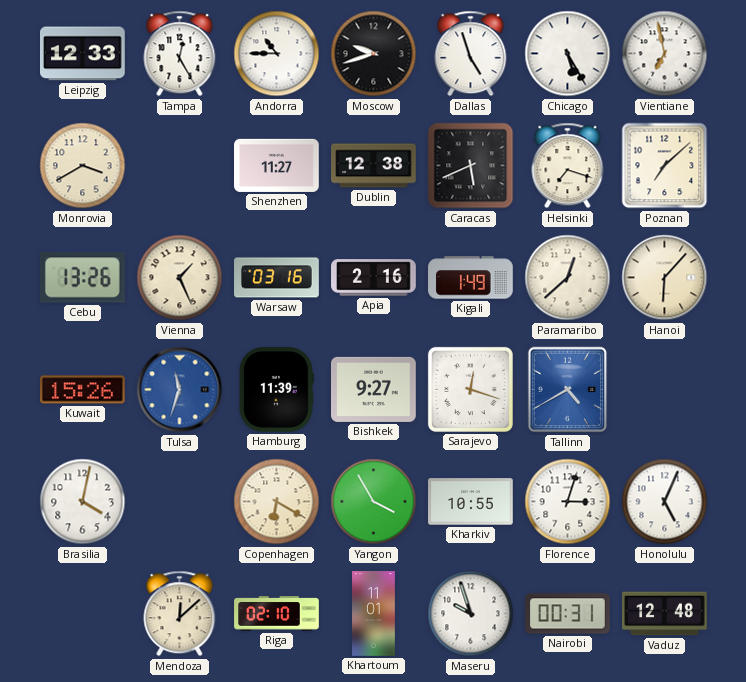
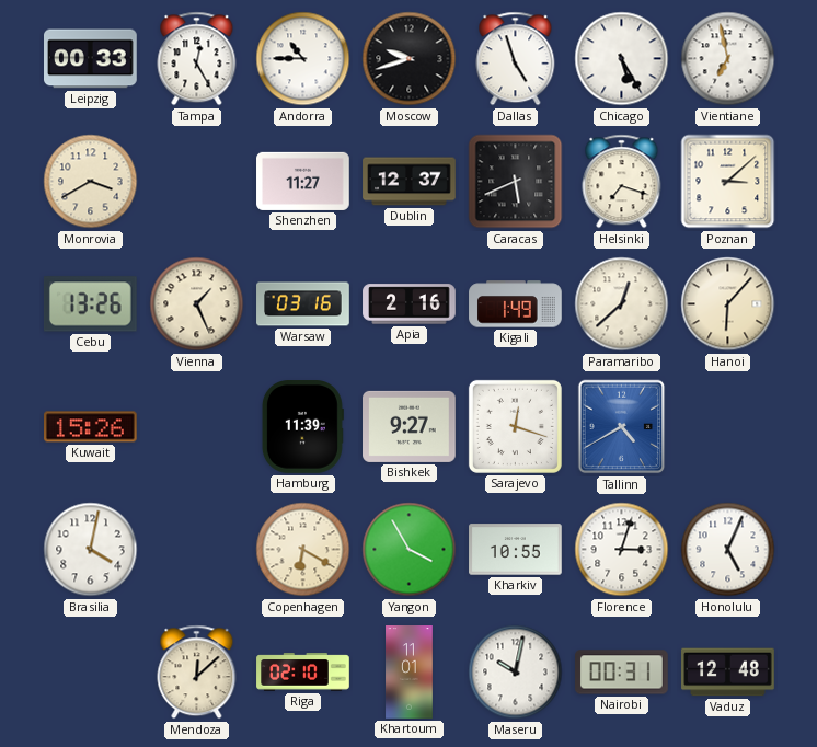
Leipzig: 12:33 -> 00:33 (91, 59)
Dublin: 12:38 -> 12:37 (410, 182)
Poznan: 7:08 -> 3:08 (728, 182)
Tulsa: 11:33 -> none (180, 390)
Maseru: 9:57 -> 10:02 (516, 673)
